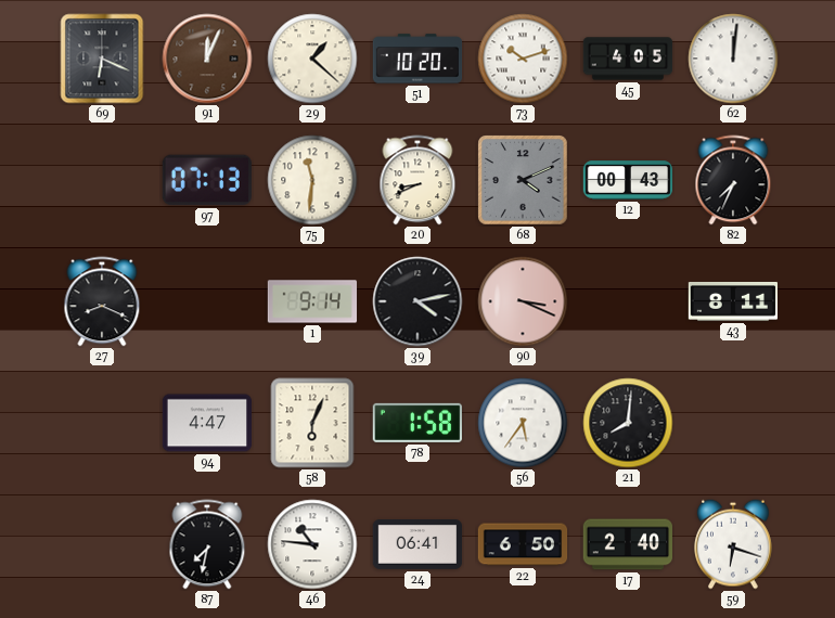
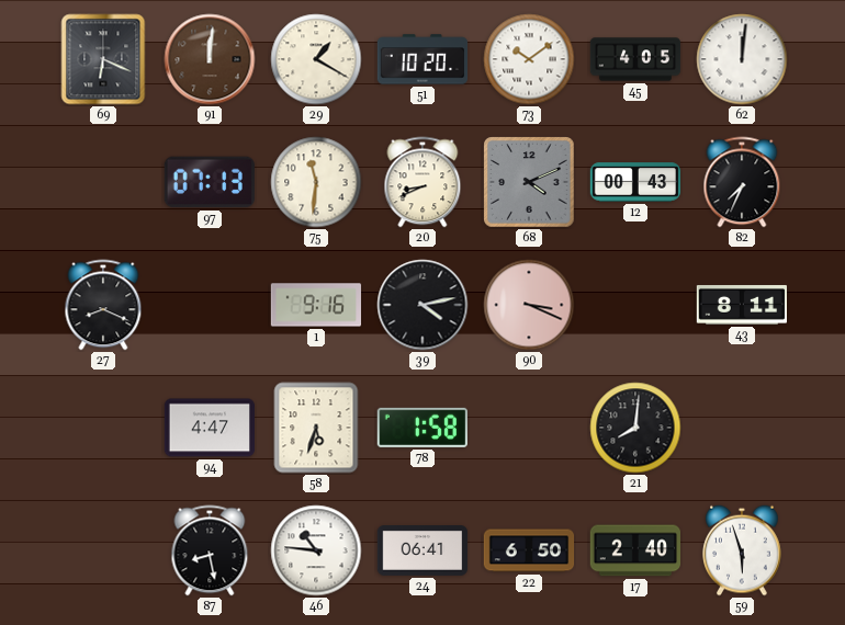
91: 12:04 -> 12:01 (210, 59)
29: 1:22 -> 1:20 (316, 59)
73: 10:12 -> 10:09 (529, 59)
1: 9:14 -> 9:16 (316, 305)
58: 6:04 -> 5:33 (316, 428)
56: 5:36 -> none (523, 423)
87: 7:32 -> 8:28 (210, 550)
59: 6:18 -> 5:57 (743, 550)
